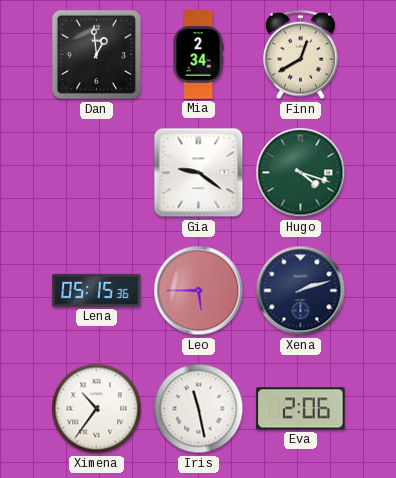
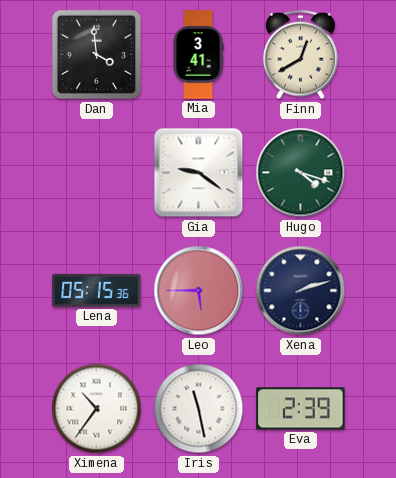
Dan: 12:59 -> 3:59 (97, 55)
Mia: 2:34 -> 3:41 (198, 55)
Eva: 2:06 -> 2:39 (301, 409)
